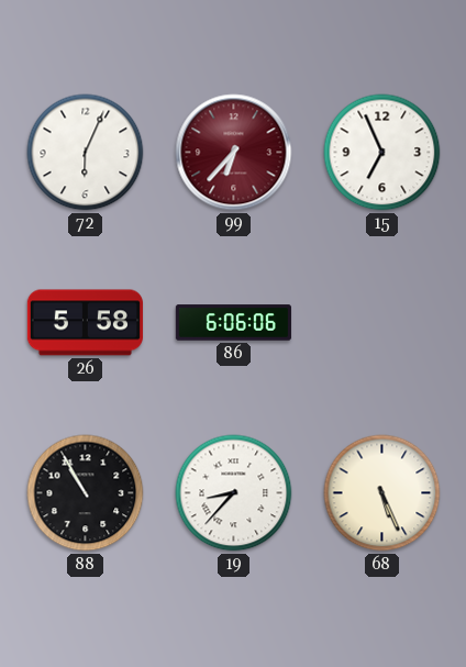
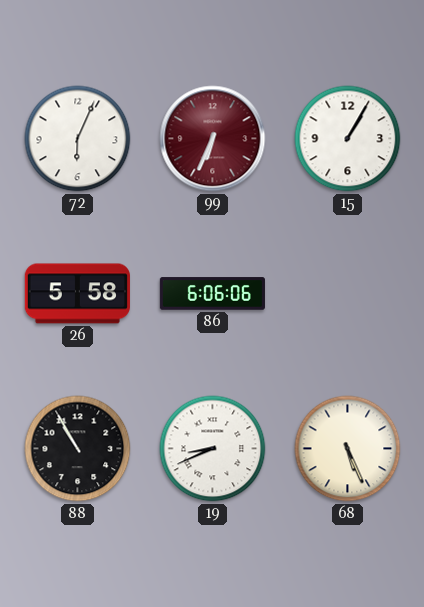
99: 6:37 -> 6:34 (213, 139)
15: 6:56 -> 1:05 (348, 139)
19: 8:37 -> 8:41 (213, 449)
